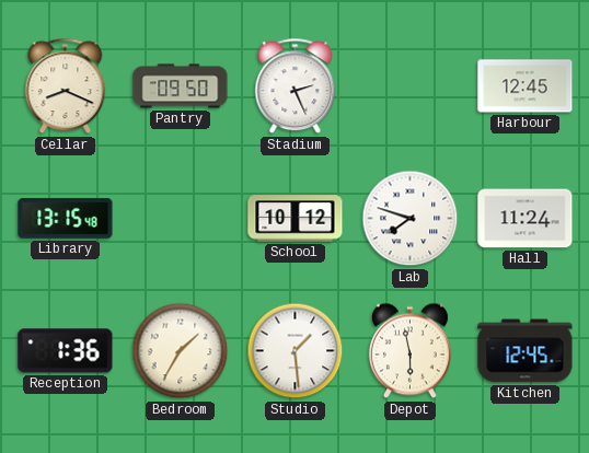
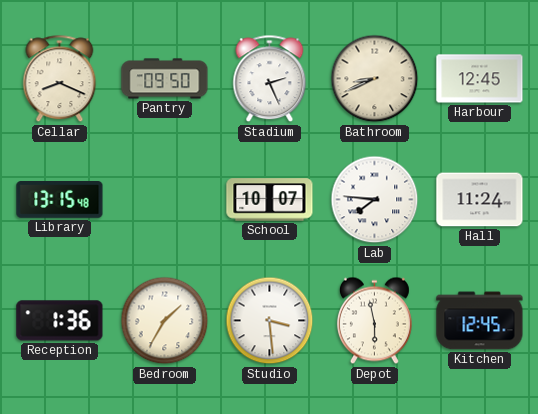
Bathroom: none -> 8:41 (375, 79)
School: 10:12 -> 10:07 (270, 200)
Lab: 7:48 -> 7:46 (375, 200)
Studio: 1:29 -> 3:29 (270, 321)
